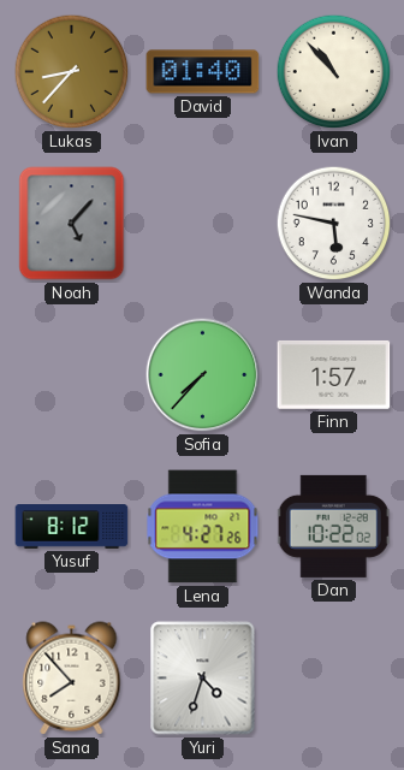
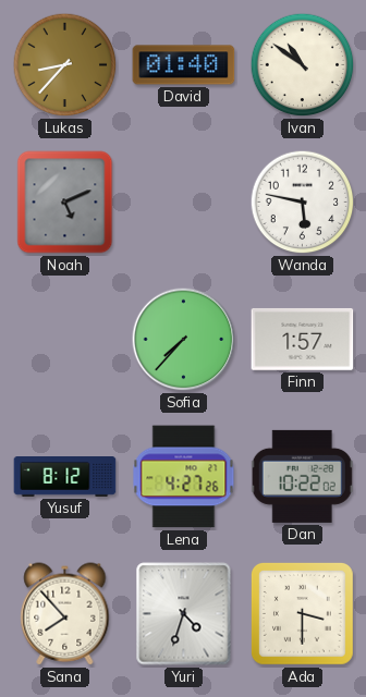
Ivan: 10:53 -> 10:51 (303, 65)
Noah: 5:07 -> 5:11 (65, 203)
Ada: none -> 3:30 (302, 613)
